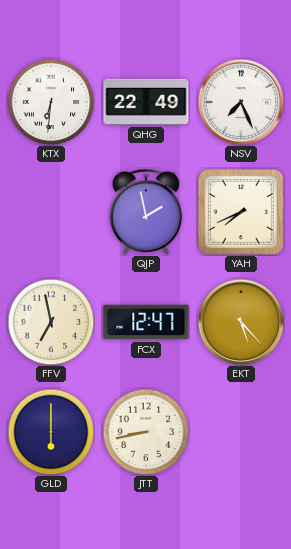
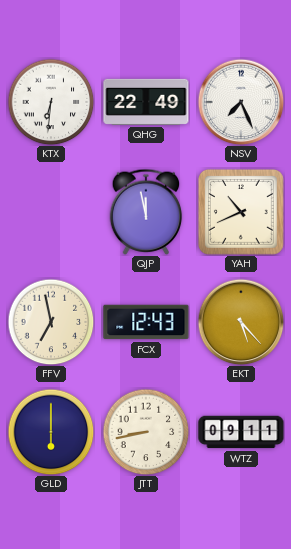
QJP: 1:58 -> 11:58 (146, 212)
YAH: 7:41 -> 10:41 (241, 212)
FCX: 12:47 -> 12:43 (146, 322)
WTZ: none -> 09:11 (241, 432)
